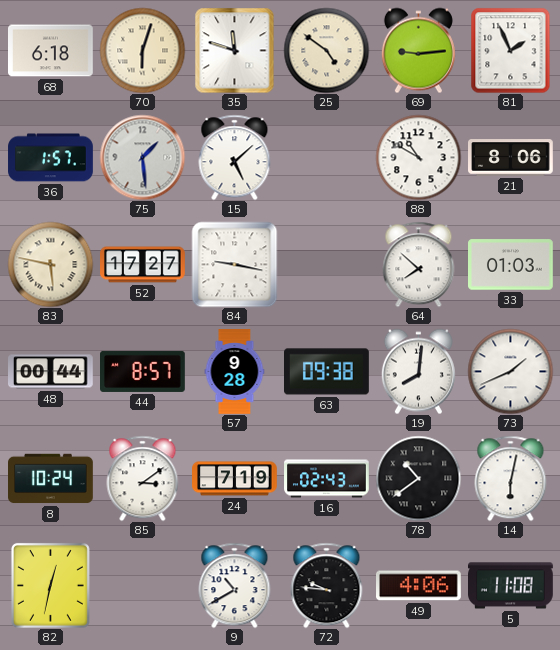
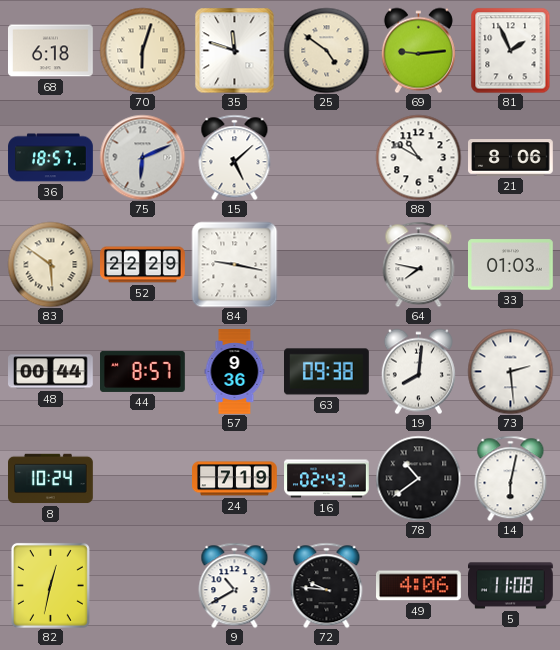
36: 1:57 -> 18:57 (51, 158)
75: 1:29 -> 6:11 (142, 157)
83: 5:47 -> 5:51 (50, 264)
52: 17:27 -> 22:29 (143, 265)
64: 7:52 -> 7:47 (419, 264)
57: 9:28 -> 9:36 (235, 372)
73: 1:41 -> 2:29 (510, 371)
85: 3:09 -> none (143, 478)
